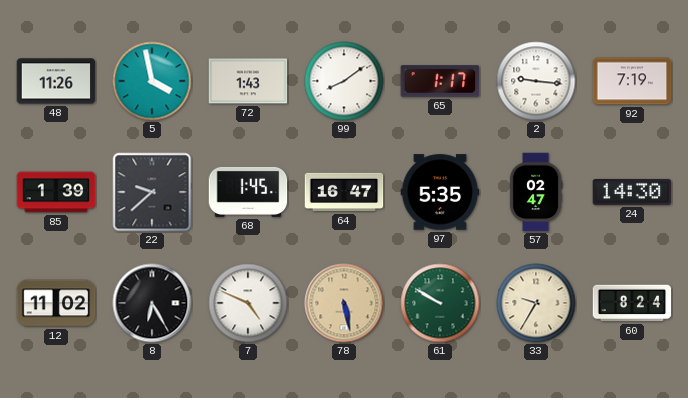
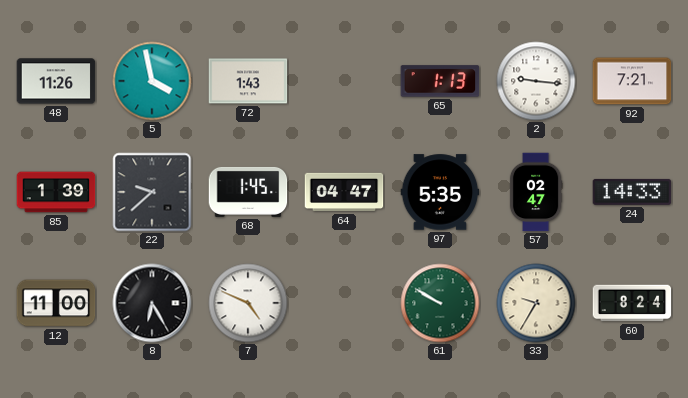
99: 8:09 -> none (344, 81)
65: 1:17 -> 1:13 (440, 81)
92: 7:19 -> 7:21 (632, 81)
64: 16:47 -> 04:47 (344, 192)
24: 14:30 -> 14:33 (632, 192)
12: 11:02 -> 11:00 (56, 303)
78: 5:28 -> none (344, 303)
